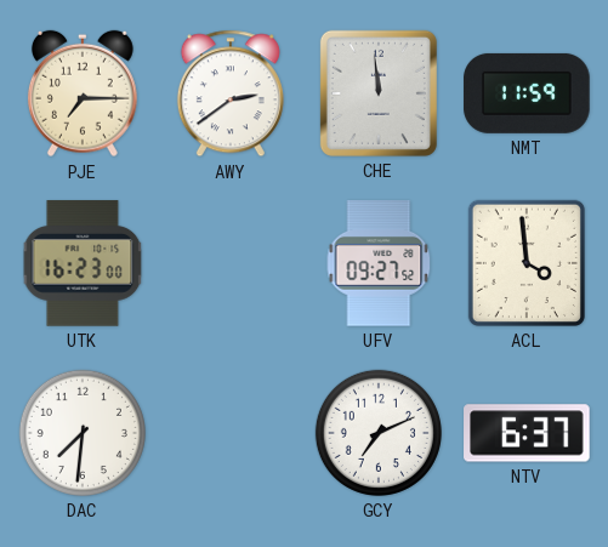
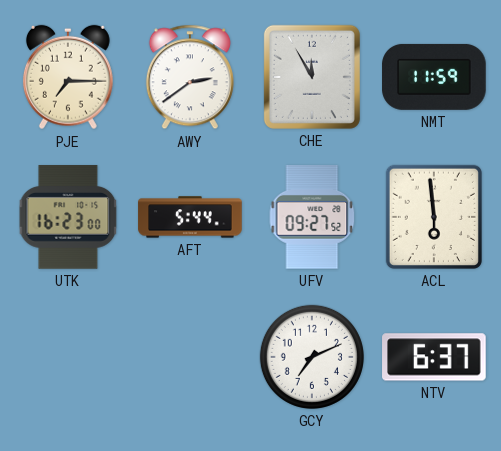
CHE: 11:59 -> 11:55 (312, 77)
AFT: none -> 5:44 (190, 217)
ACL: 3:59 -> 5:59 (434, 217)
DAC: 7:31 -> none (83, 433)
